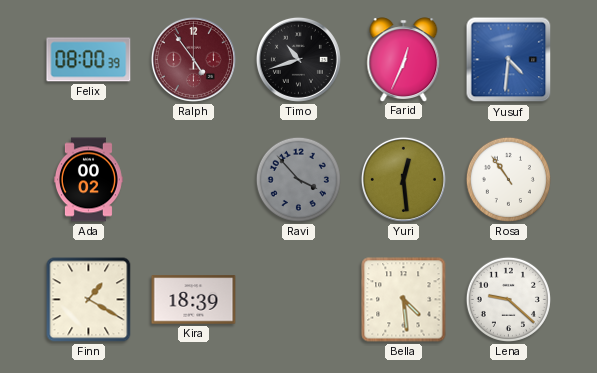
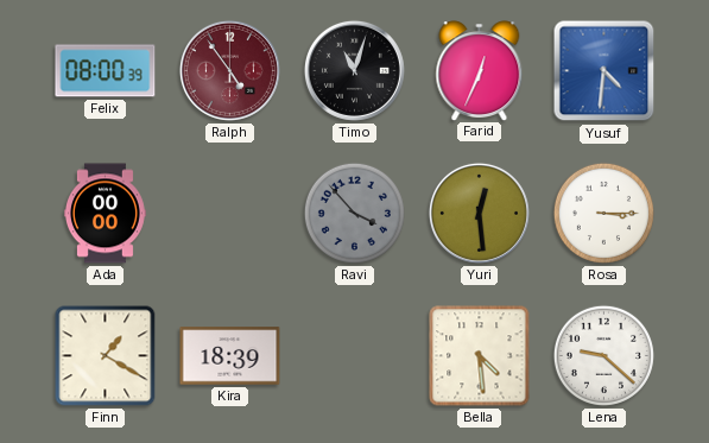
Timo: 10:42 -> 11:03 (354, 70)
Ada: 00:02 -> 00:00 (105, 214)
Rosa: 10:54 -> 3:15 (603, 213)
